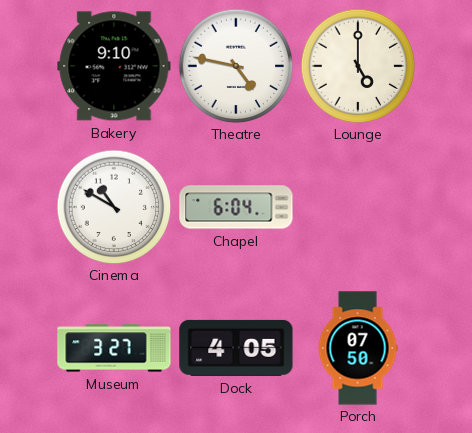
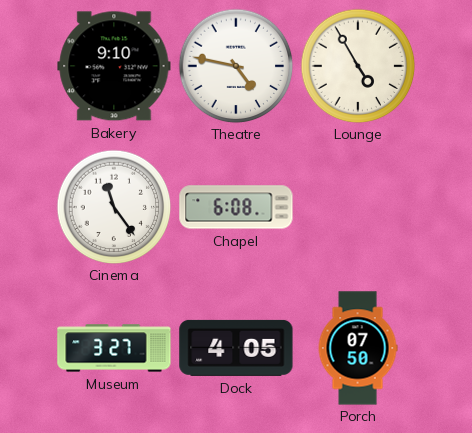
Lounge: 5:00 -> 4:55 (358, 66)
Cinema: 10:50 -> 11:24 (114, 207)
Chapel: 6:04 -> 6:08 (236, 207)
